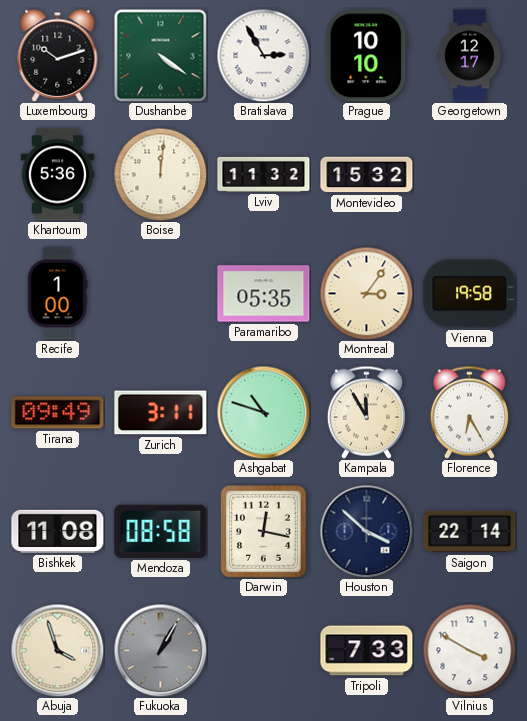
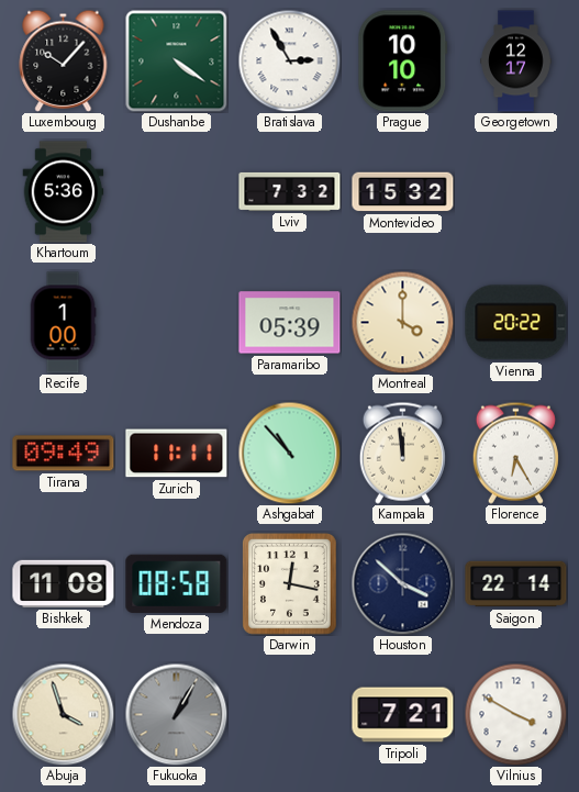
Luxembourg: 10:12 -> 10:07 (64, 60)
Boise: 12:01 -> none (160, 174)
Lviv: 11:32 -> 7:32 (290, 191)
Paramaribo: 05:35 -> 05:39 (290, 323)
Montreal: 3:06 -> 4:00 (402, 322)
Vienna: 19:58 -> 20:22 (516, 323)
Zurich: 3:11 -> 11:11 (177, 454)
Ashgabat: 10:48 -> 10:53 (289, 453)
Kampala: 11:55 -> 11:59 (402, 453)
Tripoli: 7:33 -> 7:21 (403, 715)
